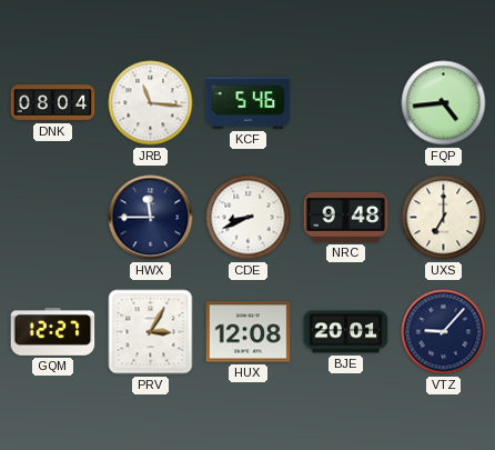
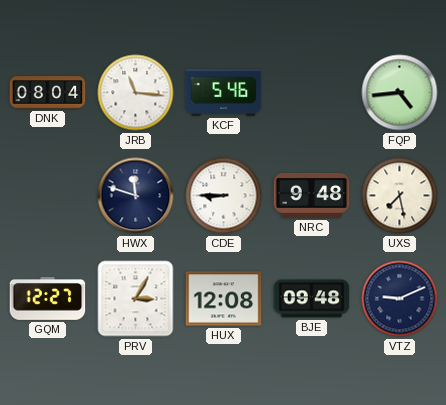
HWX: 11:45 -> 11:48 (136, 196)
CDE: 8:41 -> 8:45 (224, 196)
UXS: 7:00 -> 7:28 (400, 196)
BJE: 20:01 -> 09:48 (312, 299)
VTZ: 9:07 -> 9:11 (400, 299)
